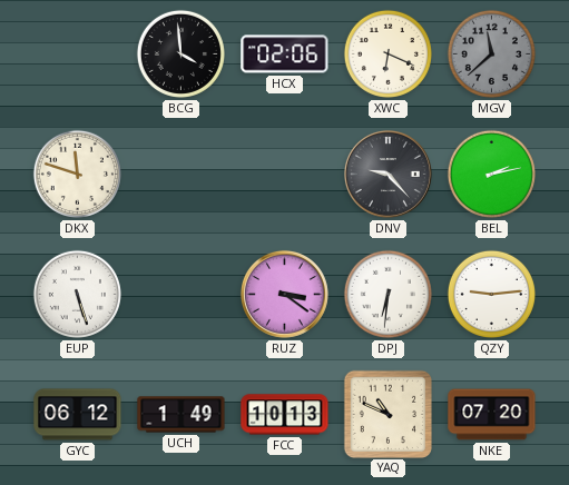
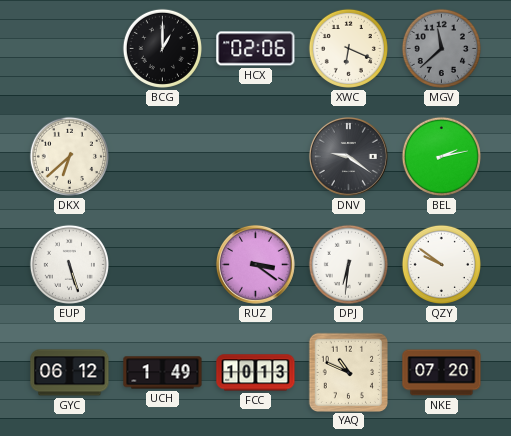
BCG: 3:59 -> 1:00 (162, 48)
DKX: 11:48 -> 6:38 (69, 156)
DNV: 9:23 -> 9:21 (348, 156)
QZY: 9:14 -> 9:51 (441, 264)
